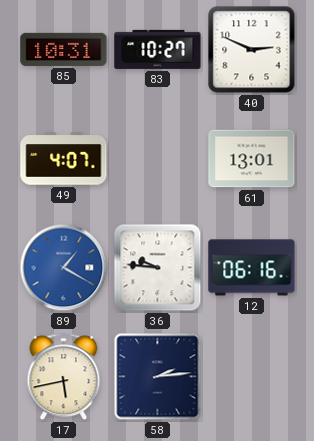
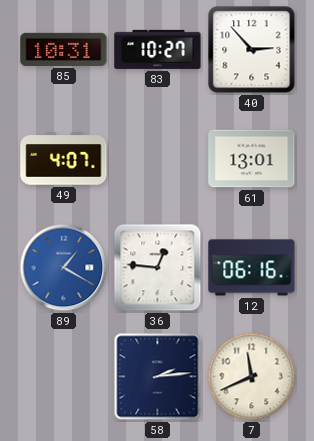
40: 2:49 -> 2:53 (252, 50)
36: 9:46 -> 12:46 (158, 268)
17: 5:43 -> none (64, 377)
7: none -> 11:41 (252, 377)
